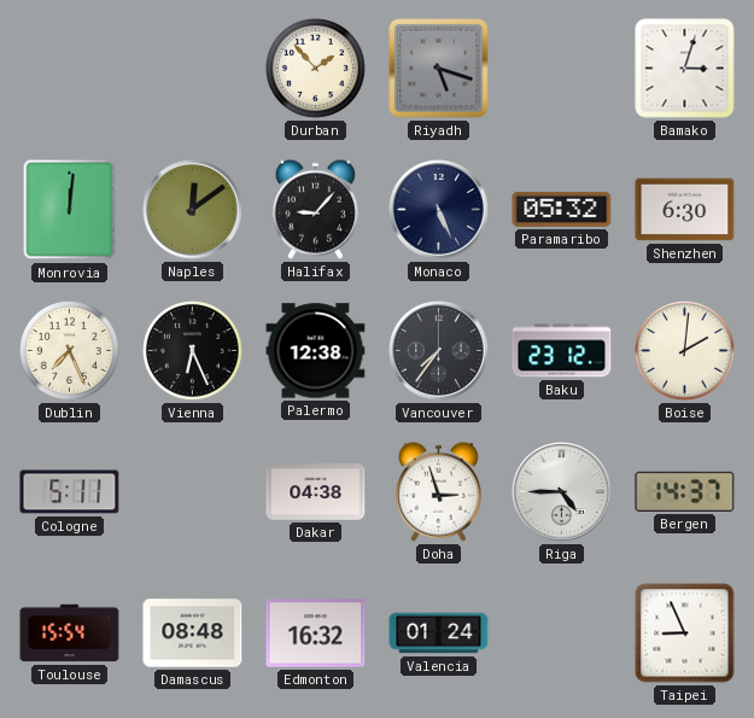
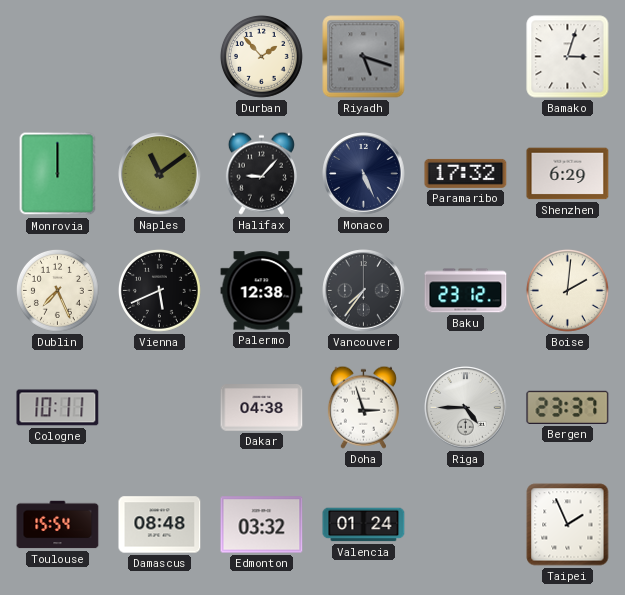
Monrovia: 12:01 -> 12:00 (58, 174)
Naples: 12:09 -> 11:09 (160, 174)
Paramaribo: 05:32 -> 17:32 (466, 173)
Shenzhen: 6:30 -> 6:29 (568, 174)
Vienna: 6:26 -> 5:41 (159, 290)
Cologne: 5:11 -> 10:11 (58, 408)
Bergen: 14:37 -> 23:37 (568, 407)
Edmonton: 16:32 -> 03:32 (262, 525)
Taipei: 8:56 -> 1:56 (568, 525)
